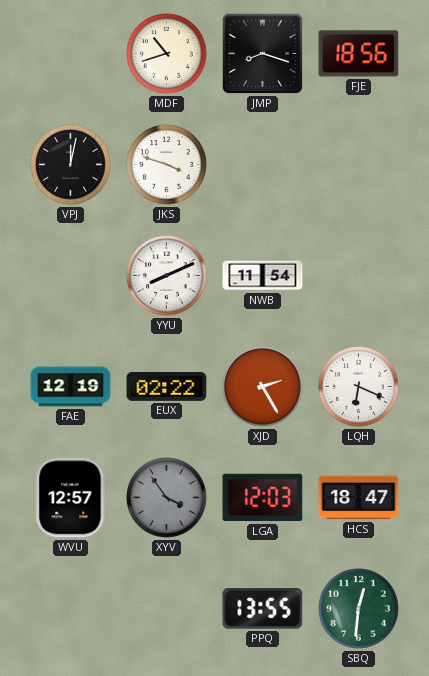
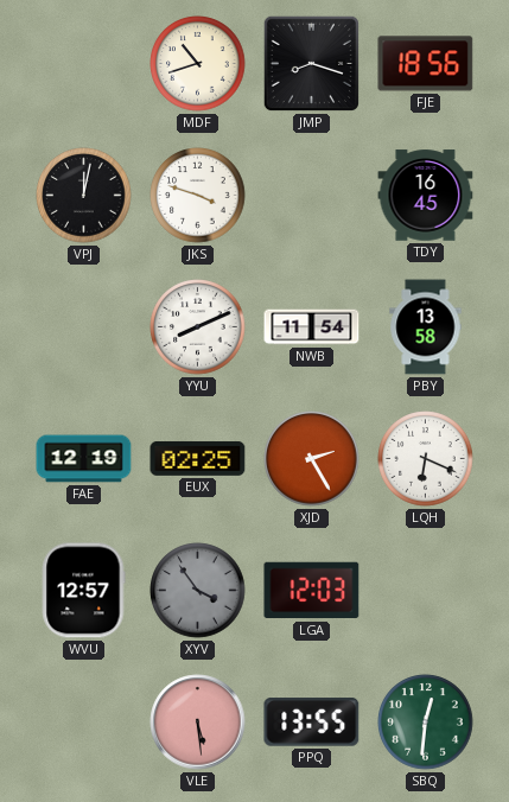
TDY: none -> 16:45 (426, 196)
PBY: none -> 13:58 (426, 327)
EUX: 02:22 -> 02:25 (198, 458)
HCS: 18:47 -> none (359, 498)
VLE: none -> 5:29 (198, 723)
